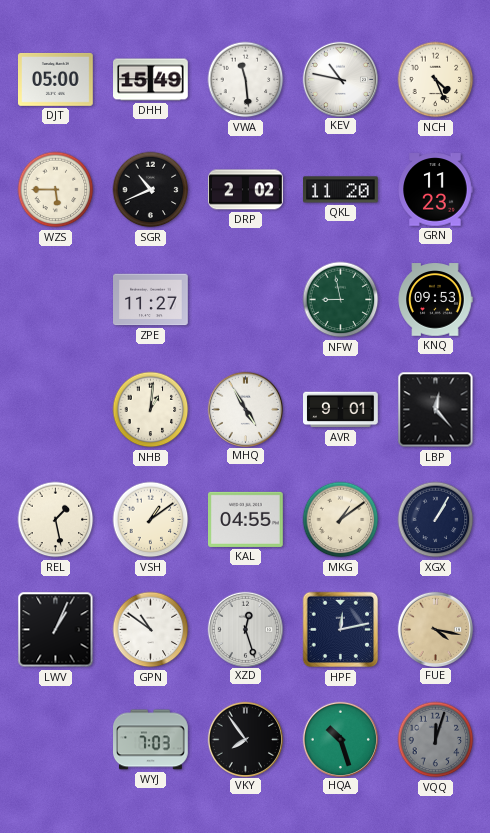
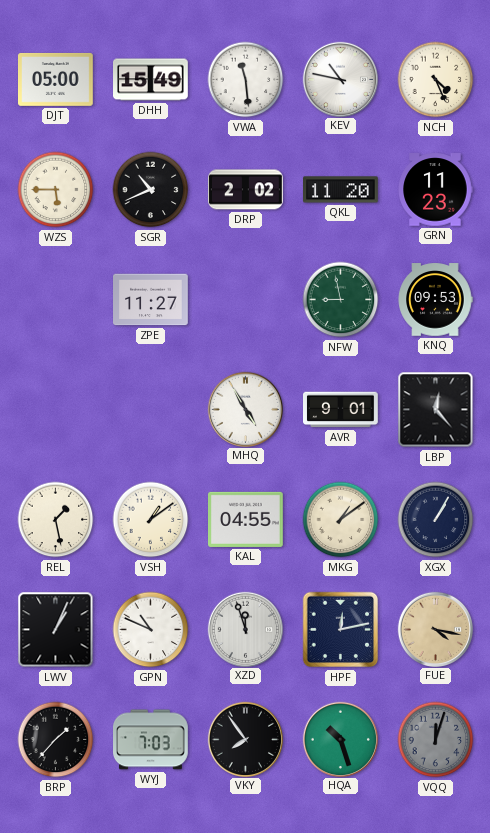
NHB: 1:01 -> none (151, 410)
GPN: 10:51 -> 10:49 (151, 630)
XZD: 12:27 -> 11:57 (245, 629)
BRP: none -> 1:37 (56, 740)
